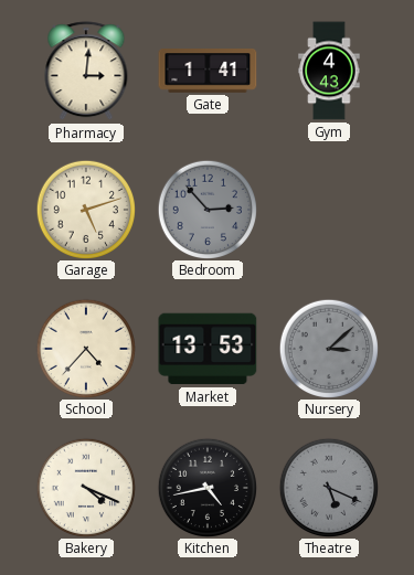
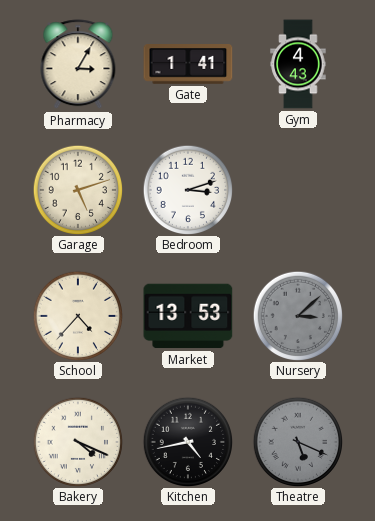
Pharmacy: 3:01 -> 3:05 (78, 65)
Bedroom: 2:53 -> 3:12 (187, 189)
Bedroom dial: grey -> white (187, 189)
